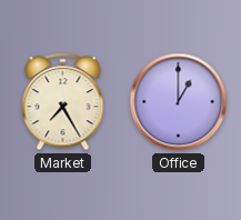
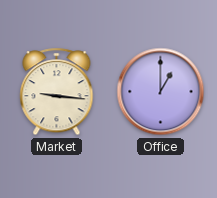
Market: 7:25 -> 9:16 (57, 92)
